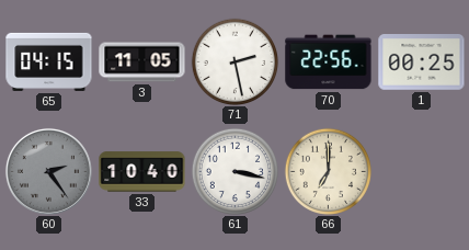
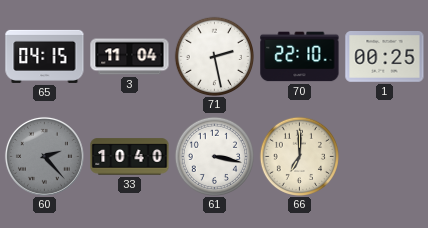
3: 11:05 -> 11:04 (130, 57)
70: 22:56 -> 22:10 (300, 57)
60: 2:24 -> 2:23 (44, 156)
